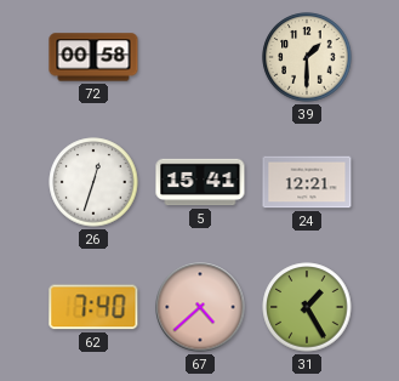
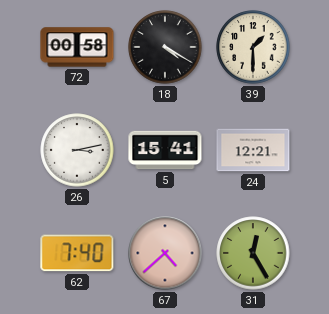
18: none -> 4:20 (165, 47)
26: 12:33 -> 3:13 (77, 150)
31: 1:25 -> 12:25 (253, 253)
